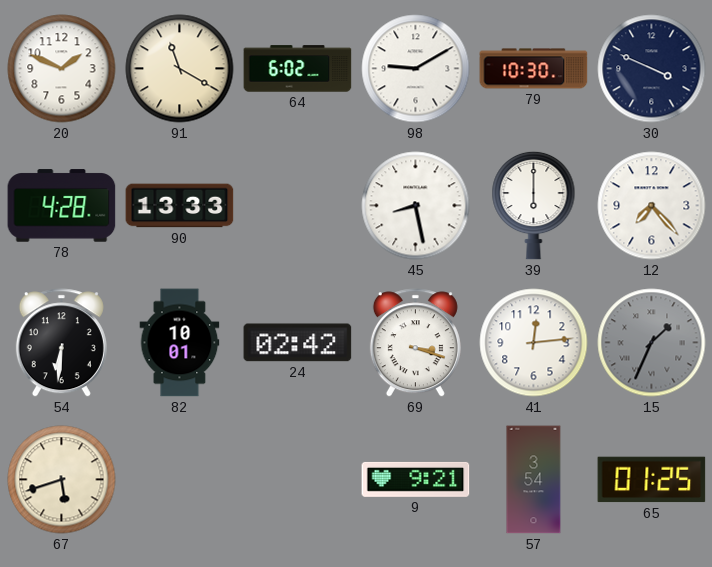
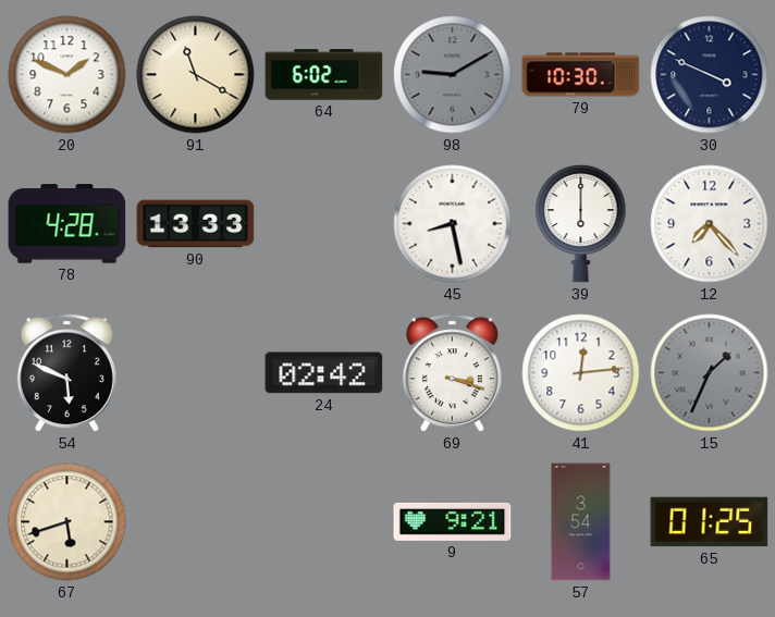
98 dial: white -> grey (453, 75)
54: 6:31 -> 5:49 (66, 373)
82: 10:01 -> none (180, 343)
